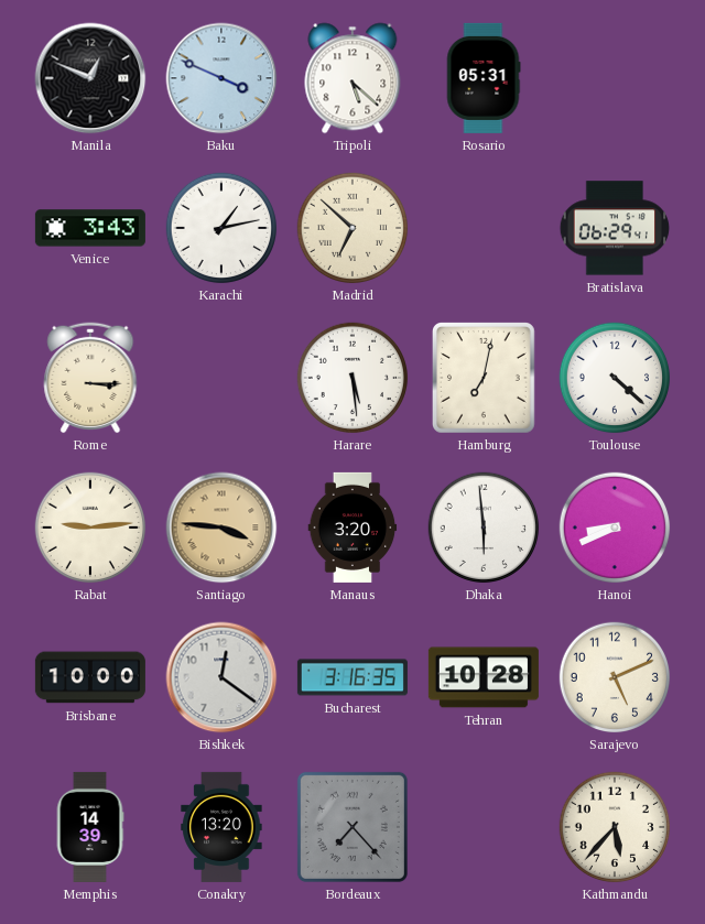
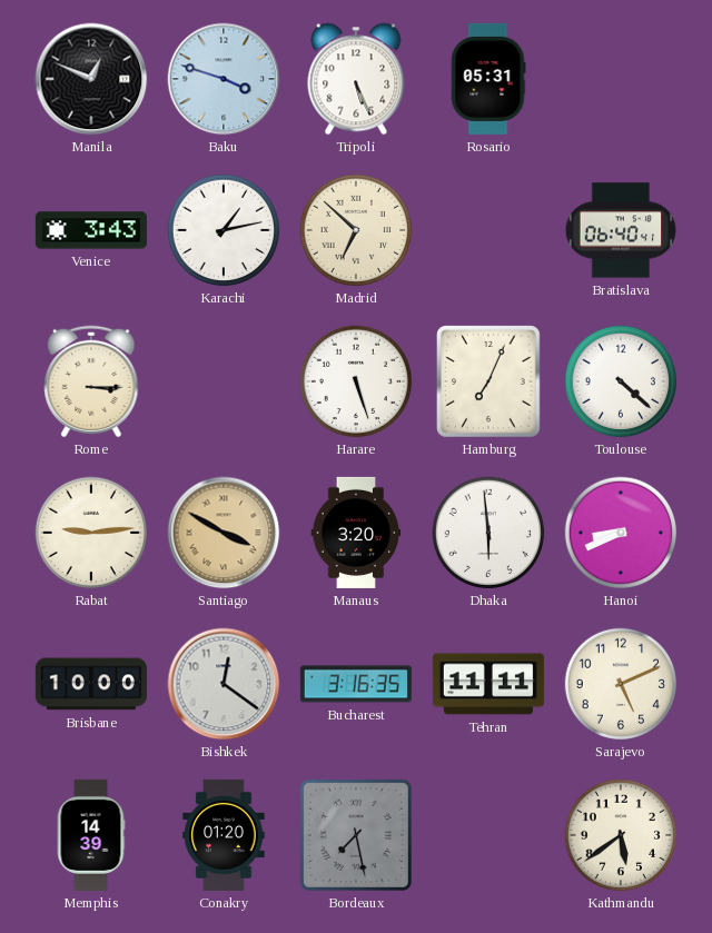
Baku: 3:49 -> 3:48 (224, 79)
Tripoli: 5:22 -> 5:26 (356, 79)
Bratislava: 06:29 -> 06:40 (621, 230)
Harare: 5:29 -> 5:27 (356, 381)
Hamburg: 7:02 -> 7:04 (489, 383)
Santiago: 3:46 -> 3:50 (224, 533)
Tehran: 10:28 -> 11:11 (488, 684)
Conakry: 13:20 -> 01:20 (224, 835)
Bordeaux: 7:23 -> 7:28 (356, 835)
Kathmandu: 5:37 -> 5:39 (621, 835)
